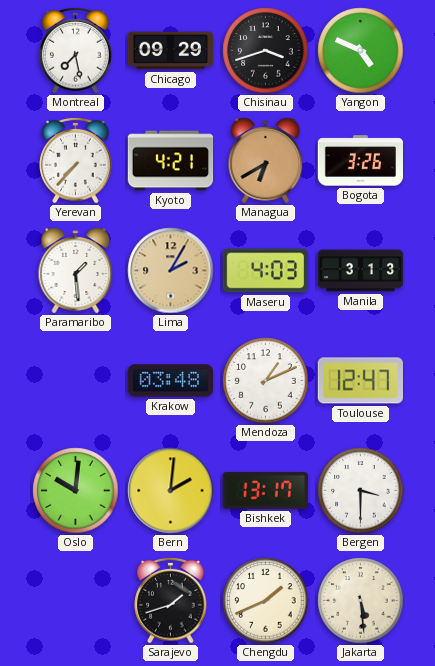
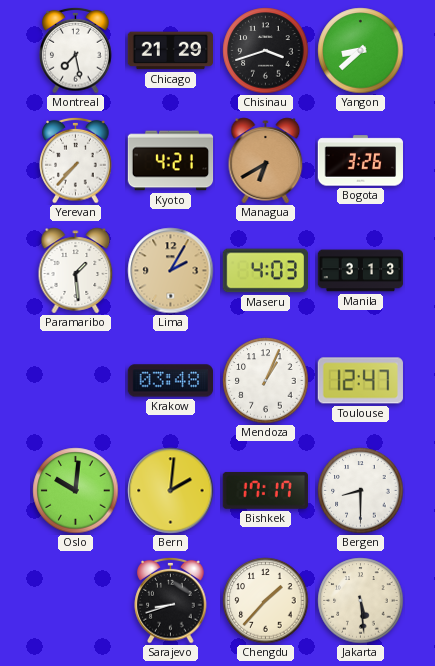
Chicago: 09:29 -> 21:29 (170, 51)
Yangon: 4:49 -> 8:38 (361, 51)
Mendoza: 1:11 -> 1:04 (266, 381)
Bishkek: 13:17 -> 17:17 (265, 490)
Bergen: 3:30 -> 8:30 (361, 491)
Sarajevo: 1:42 -> 8:42 (171, 600)
Chengdu: 1:41 -> 1:37 (266, 601)
